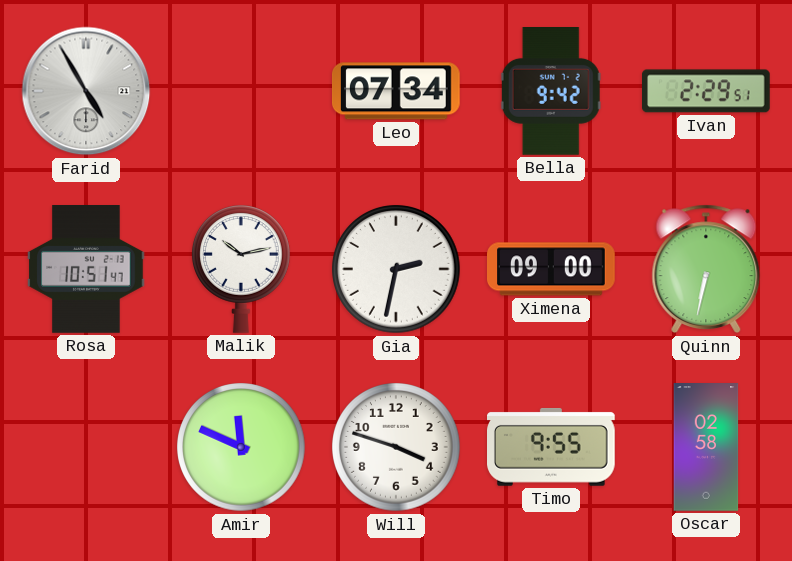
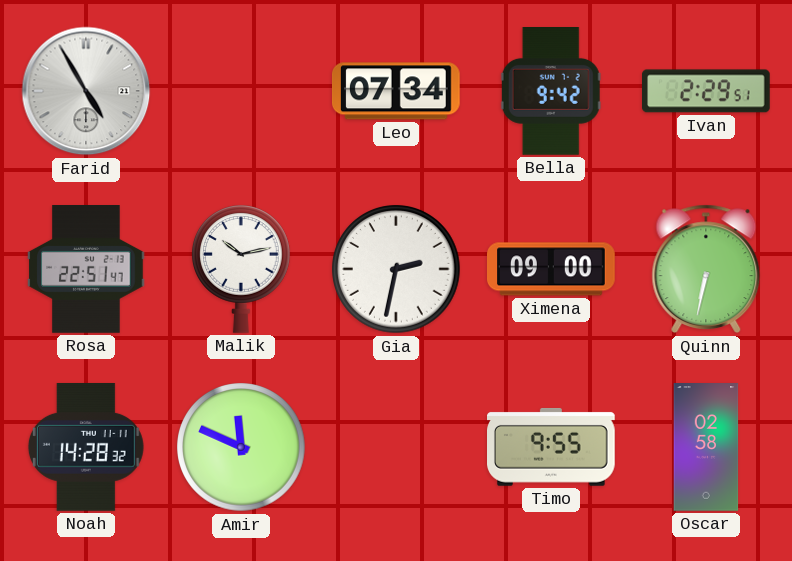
Rosa: 10:51 -> 22:51 (86, 270)
Noah: none -> 14:28 (86, 447)
Will: 3:48 -> none (396, 447)
